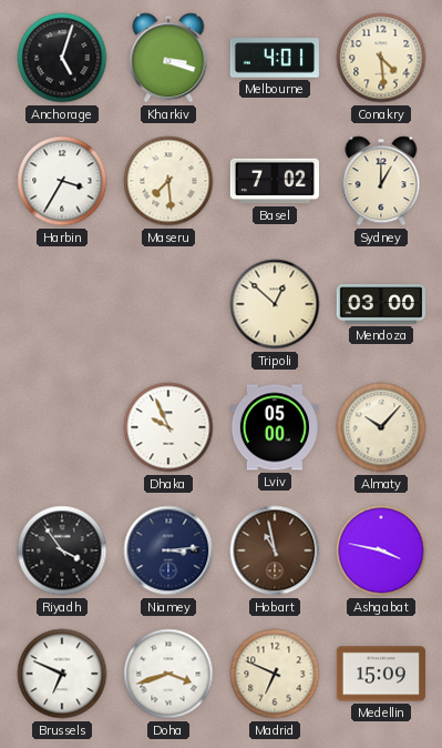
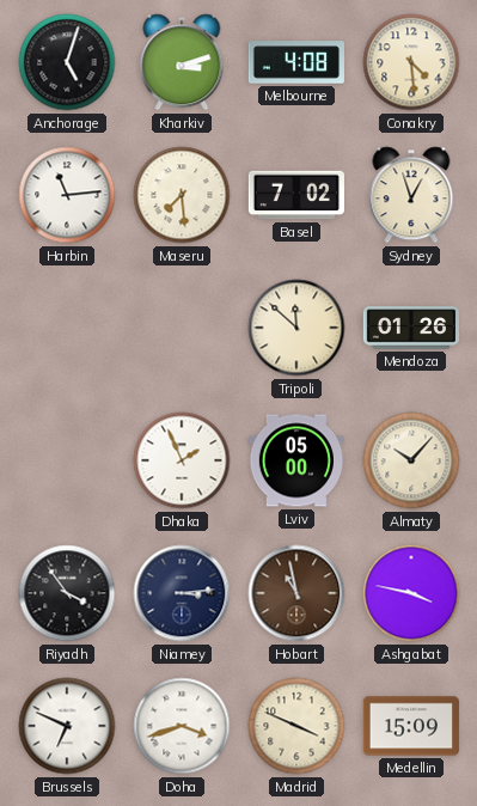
Kharkiv: 3:18 -> 3:12 (182, 62)
Melbourne: 4:01 -> 4:08 (296, 62)
Harbin: 3:35 -> 11:14 (67, 195)
Sydney: 1:00 -> 12:57 (411, 195)
Tripoli: 12:52 -> 11:52 (296, 328)
Mendoza: 03:00 -> 01:26 (410, 328)
Dhaka: 9:56 -> 1:56 (182, 460)
Madrid: 6:49 -> 3:49 (296, 726)
